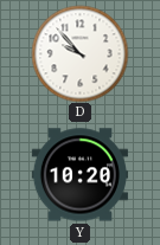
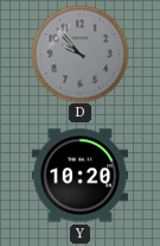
D dial: white -> grey (79, 53)
